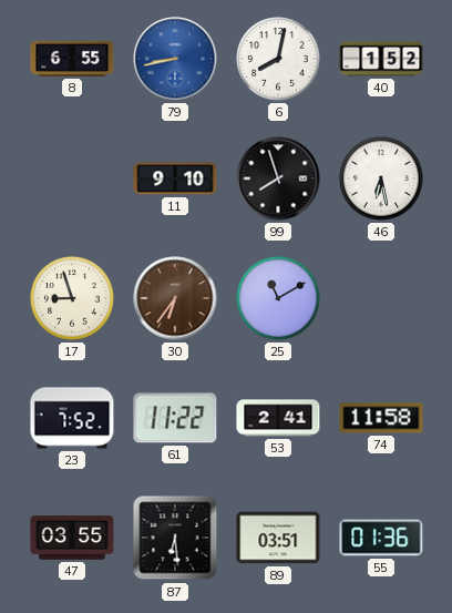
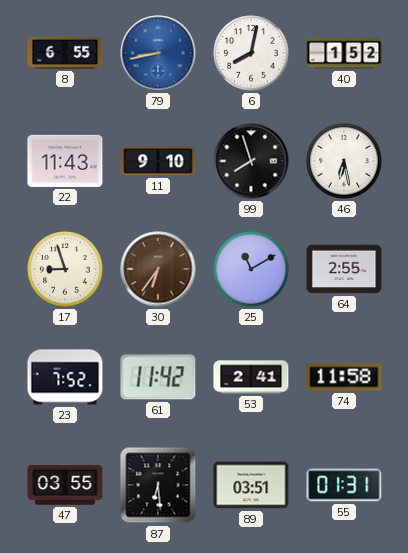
22: none -> 11:43 (65, 161)
64: none -> 2:55 (344, 269)
61: 11:22 -> 11:42 (158, 377)
55: 01:36 -> 01:31 (344, 485)
